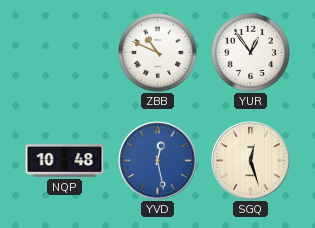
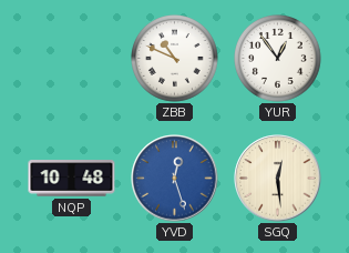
YVD: 12:28 -> 12:27 (175, 179)
SGQ: 12:27 -> 12:29 (278, 179)
